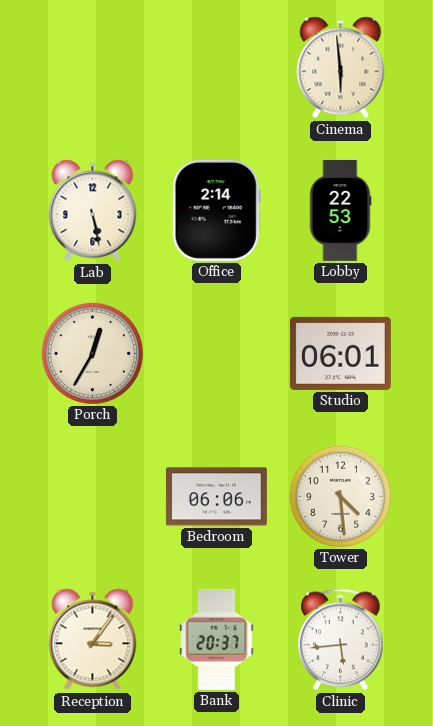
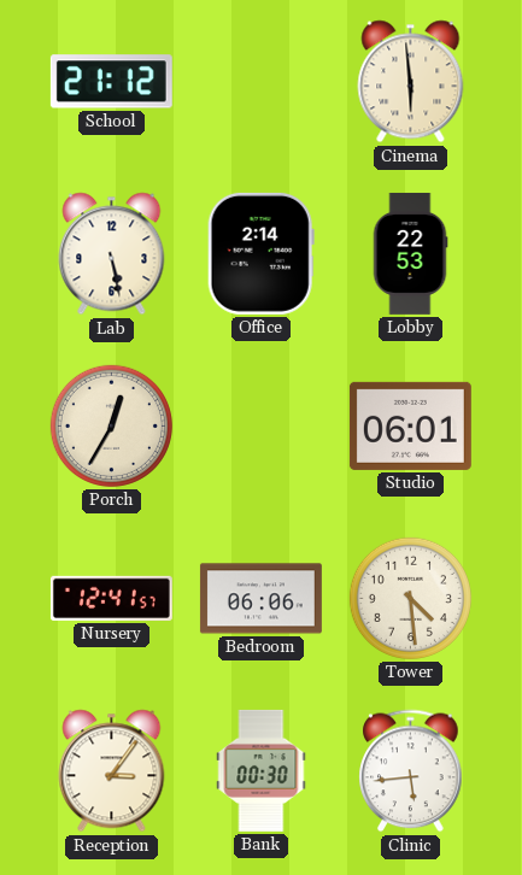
School: none -> 21:12 (111, 82)
Nursery: none -> 12:41 (111, 598)
Bank: 20:37 -> 00:30 (262, 770)
